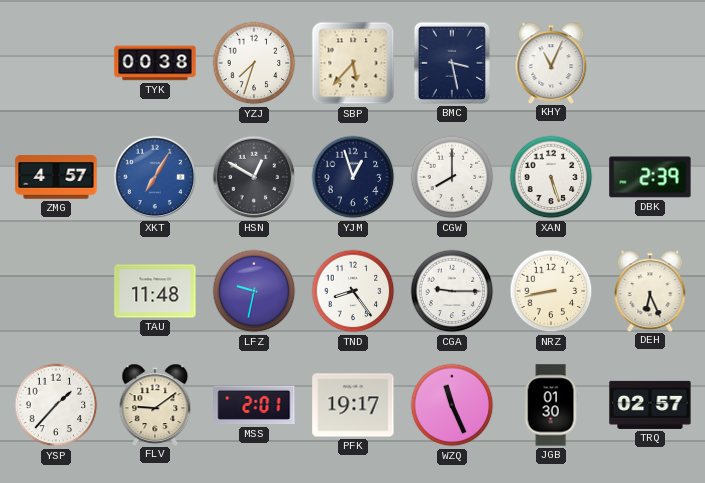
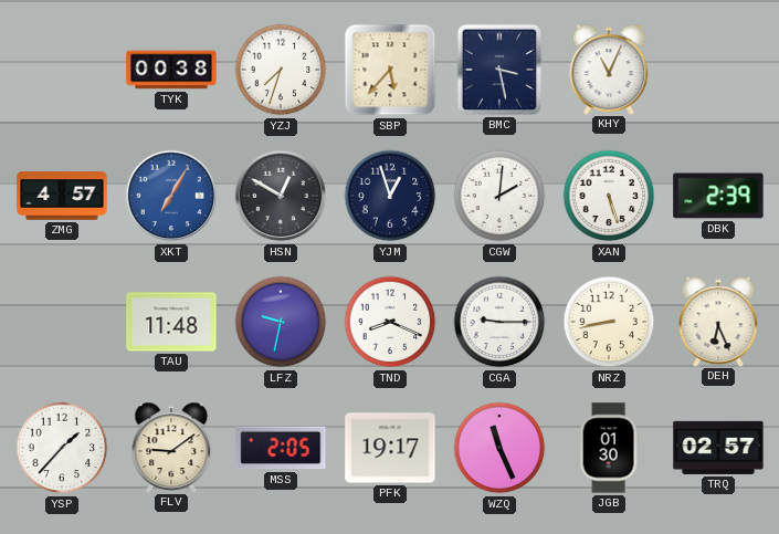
CGW: 8:00 -> 2:01 (499, 196)
TND: 8:24 -> 8:19 (390, 322)
MSS: 2:01 -> 2:05 (281, 448)
